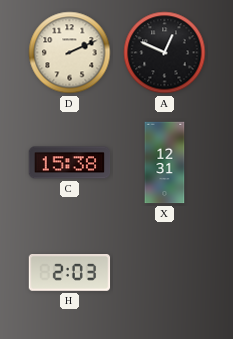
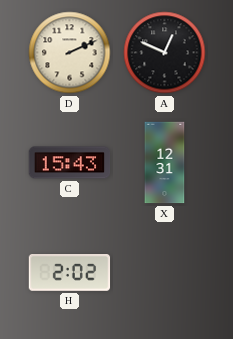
C: 15:38 -> 15:43 (70, 163)
H: 2:03 -> 2:02 (70, 273)
